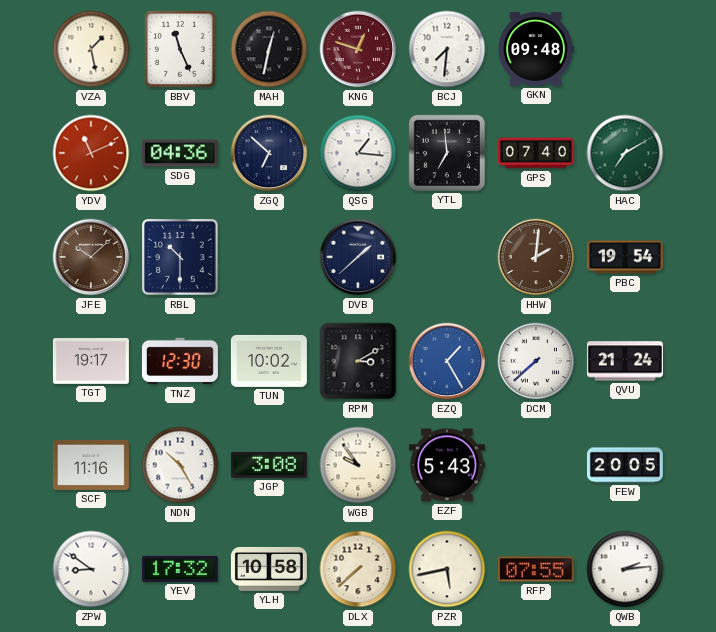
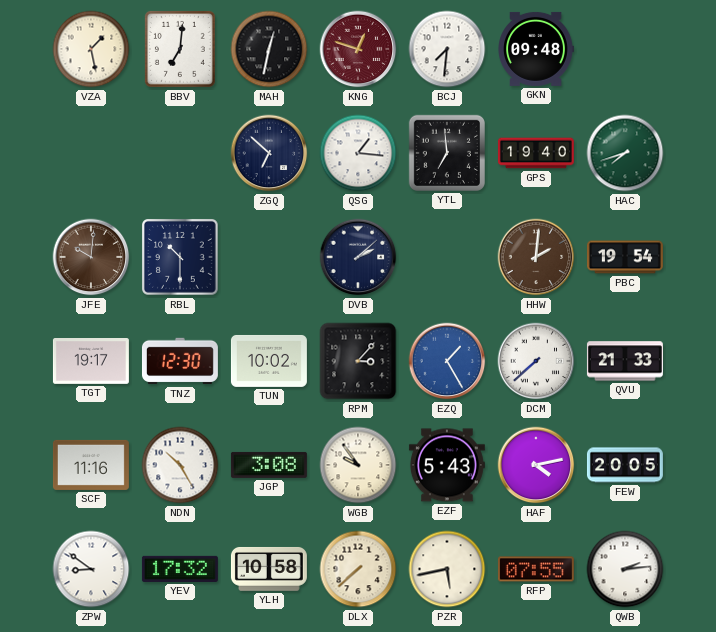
BBV: 11:26 -> 7:01 (180, 49)
YDV: 11:11 -> none (91, 153)
SDG: 04:36 -> none (180, 153)
GPS: 07:40 -> 19:40 (536, 153)
HAC: 7:10 -> 7:42 (625, 153)
JFE: 10:08 -> 10:01 (91, 257)
DVB: 1:38 -> 2:08 (358, 257)
RPM: 3:10 -> 3:07 (358, 361)
QVU: 21:24 -> 21:33 (625, 361)
HAF: none -> 4:13 (536, 465)
